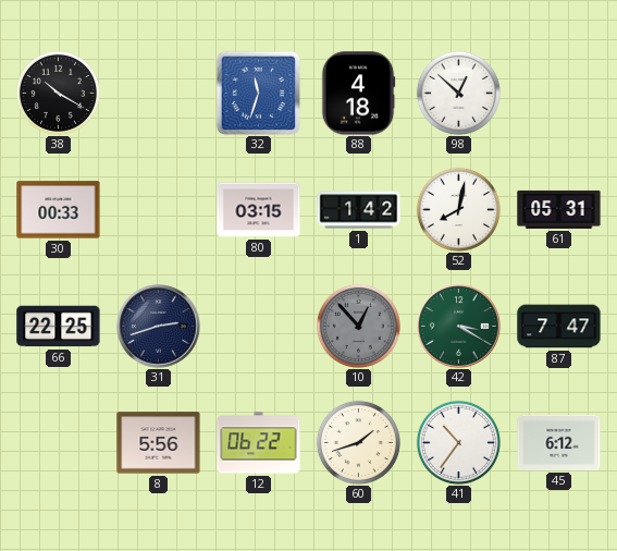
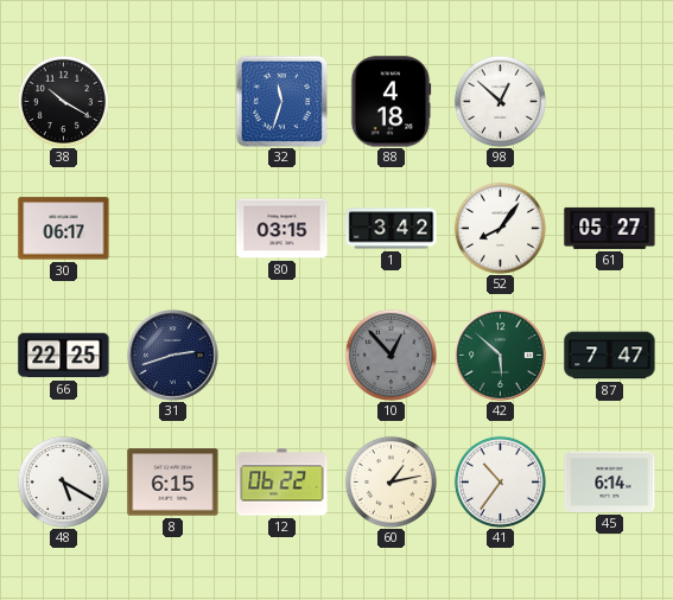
30: 00:33 -> 06:17 (64, 229)
1: 1:42 -> 3:42 (392, 229)
52: 8:02 -> 8:06 (500, 228)
61: 05:31 -> 05:27 (610, 228)
42: 3:20 -> 5:52 (501, 356)
48: none -> 5:20 (63, 481)
8: 5:56 -> 6:15 (173, 483)
60: 1:42 -> 1:13 (391, 481)
45: 6:12 -> 6:14 (610, 481)
